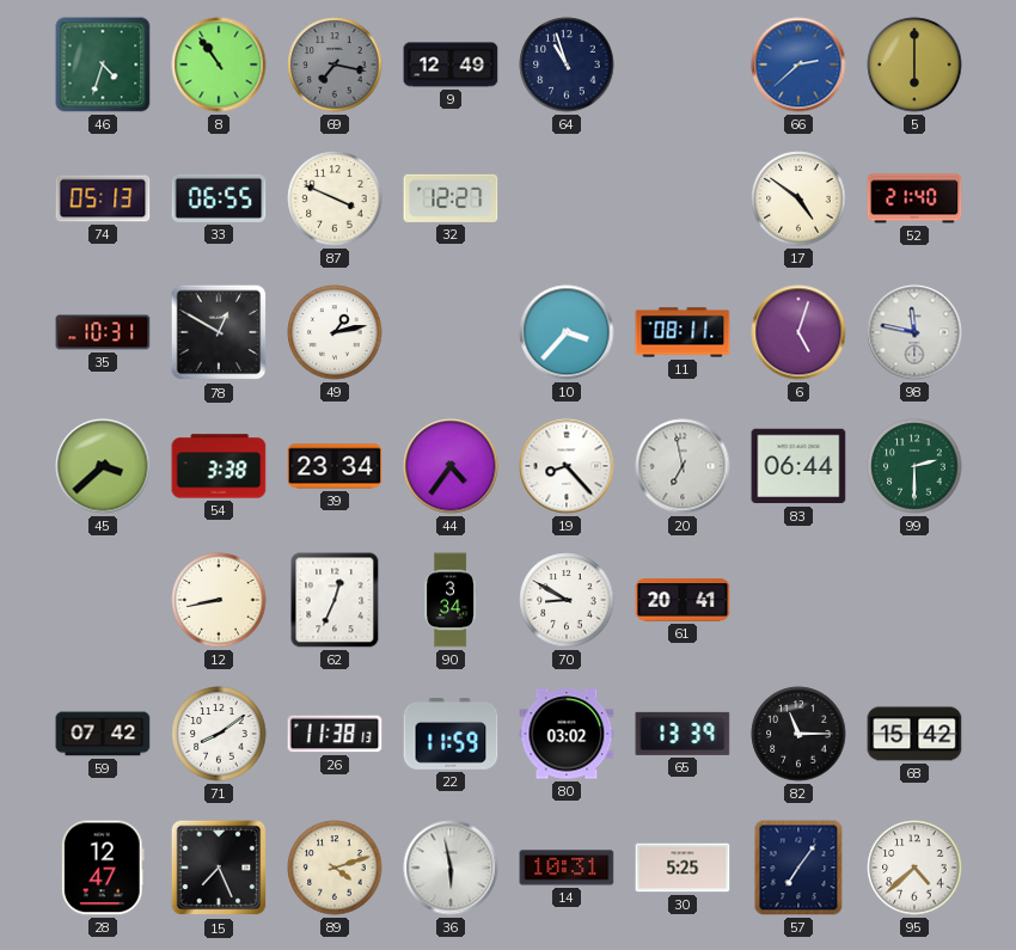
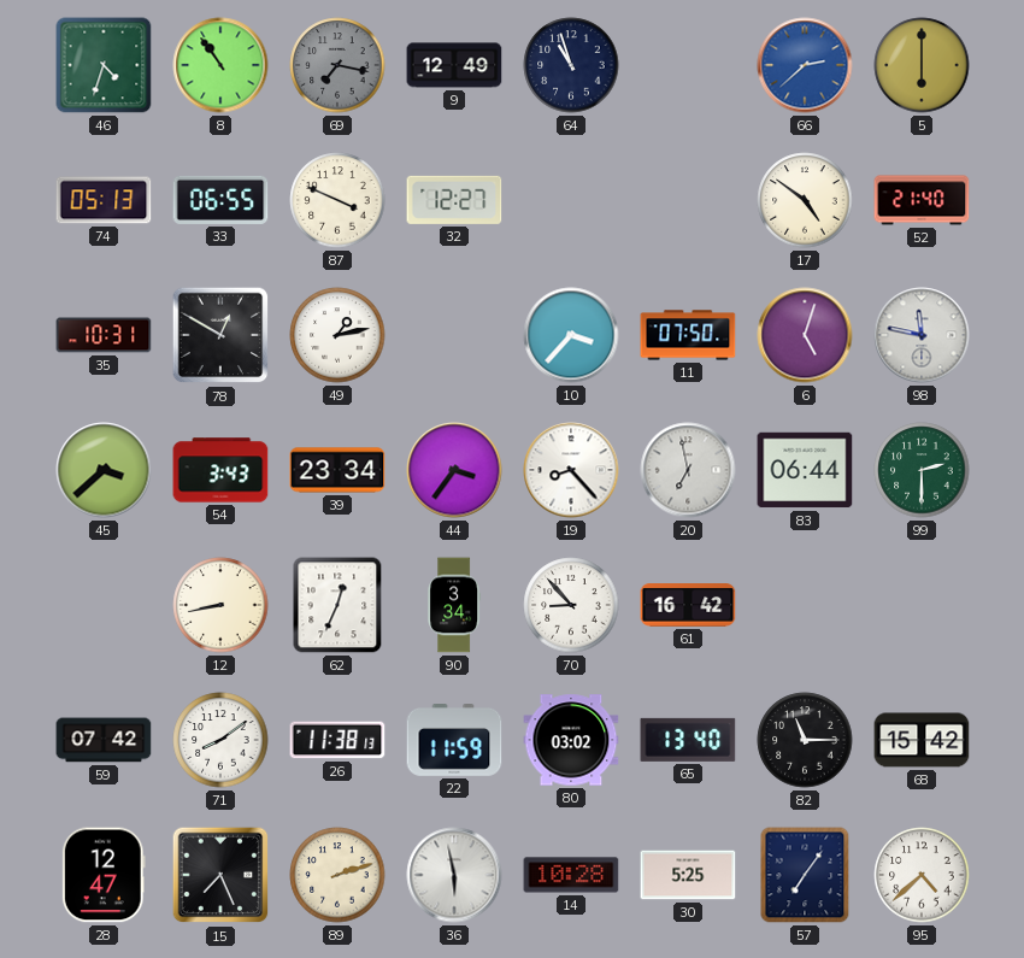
11: 08:11 -> 07:50 (688, 335)
54: 3:38 -> 3:43 (220, 470)
44: 4:36 -> 3:36 (454, 470)
70: 8:50 -> 8:53 (571, 605)
61: 20:41 -> 16:42 (688, 605)
65: 13:39 -> 13:40 (688, 740)
89: 4:12 -> 2:12 (337, 875)
14: 10:31 -> 10:28 (571, 875)
